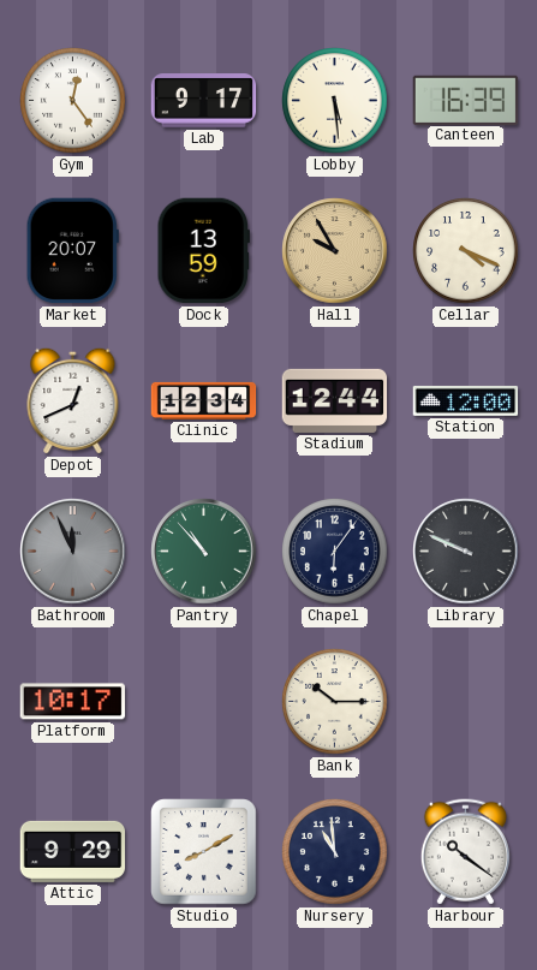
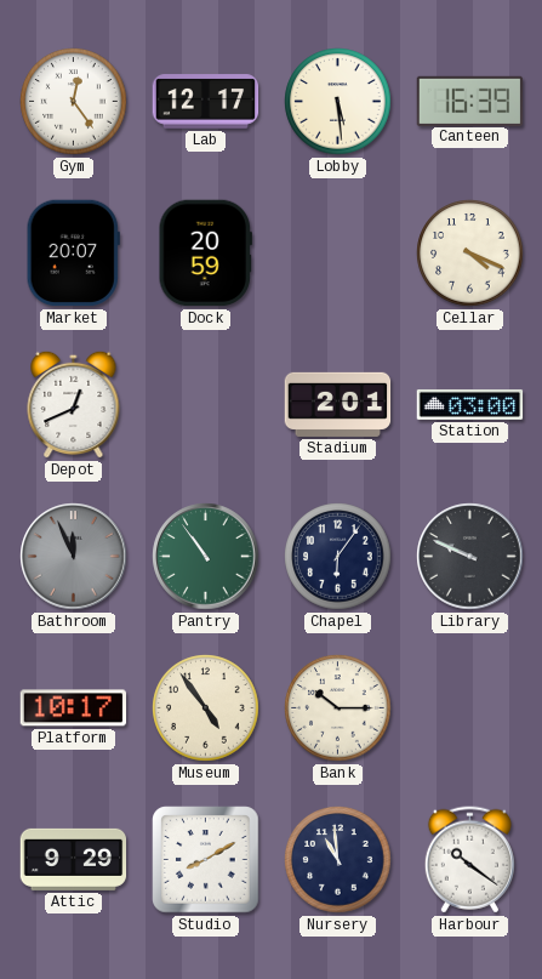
Lab: 9:17 -> 12:17 (206, 102)
Dock: 13:59 -> 20:59 (205, 254)
Hall: 9:55 -> none (335, 251)
Clinic: 12:34 -> none (204, 400)
Stadium: 12:44 -> 2:01 (338, 404)
Station: 12:00 -> 03:00 (470, 404)
Pantry: 10:53 -> 10:54 (206, 557)
Museum: none -> 4:54 (206, 708)
